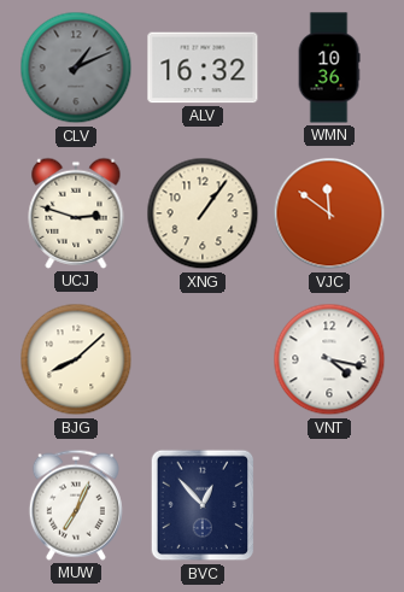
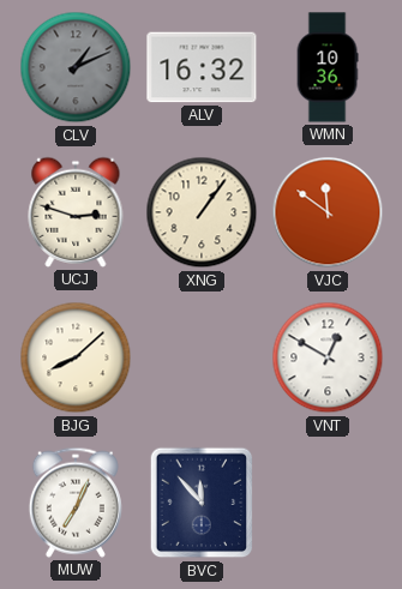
VNT: 4:17 -> 12:50 (328, 357)
BVC: 12:53 -> 11:53 (202, 503)
